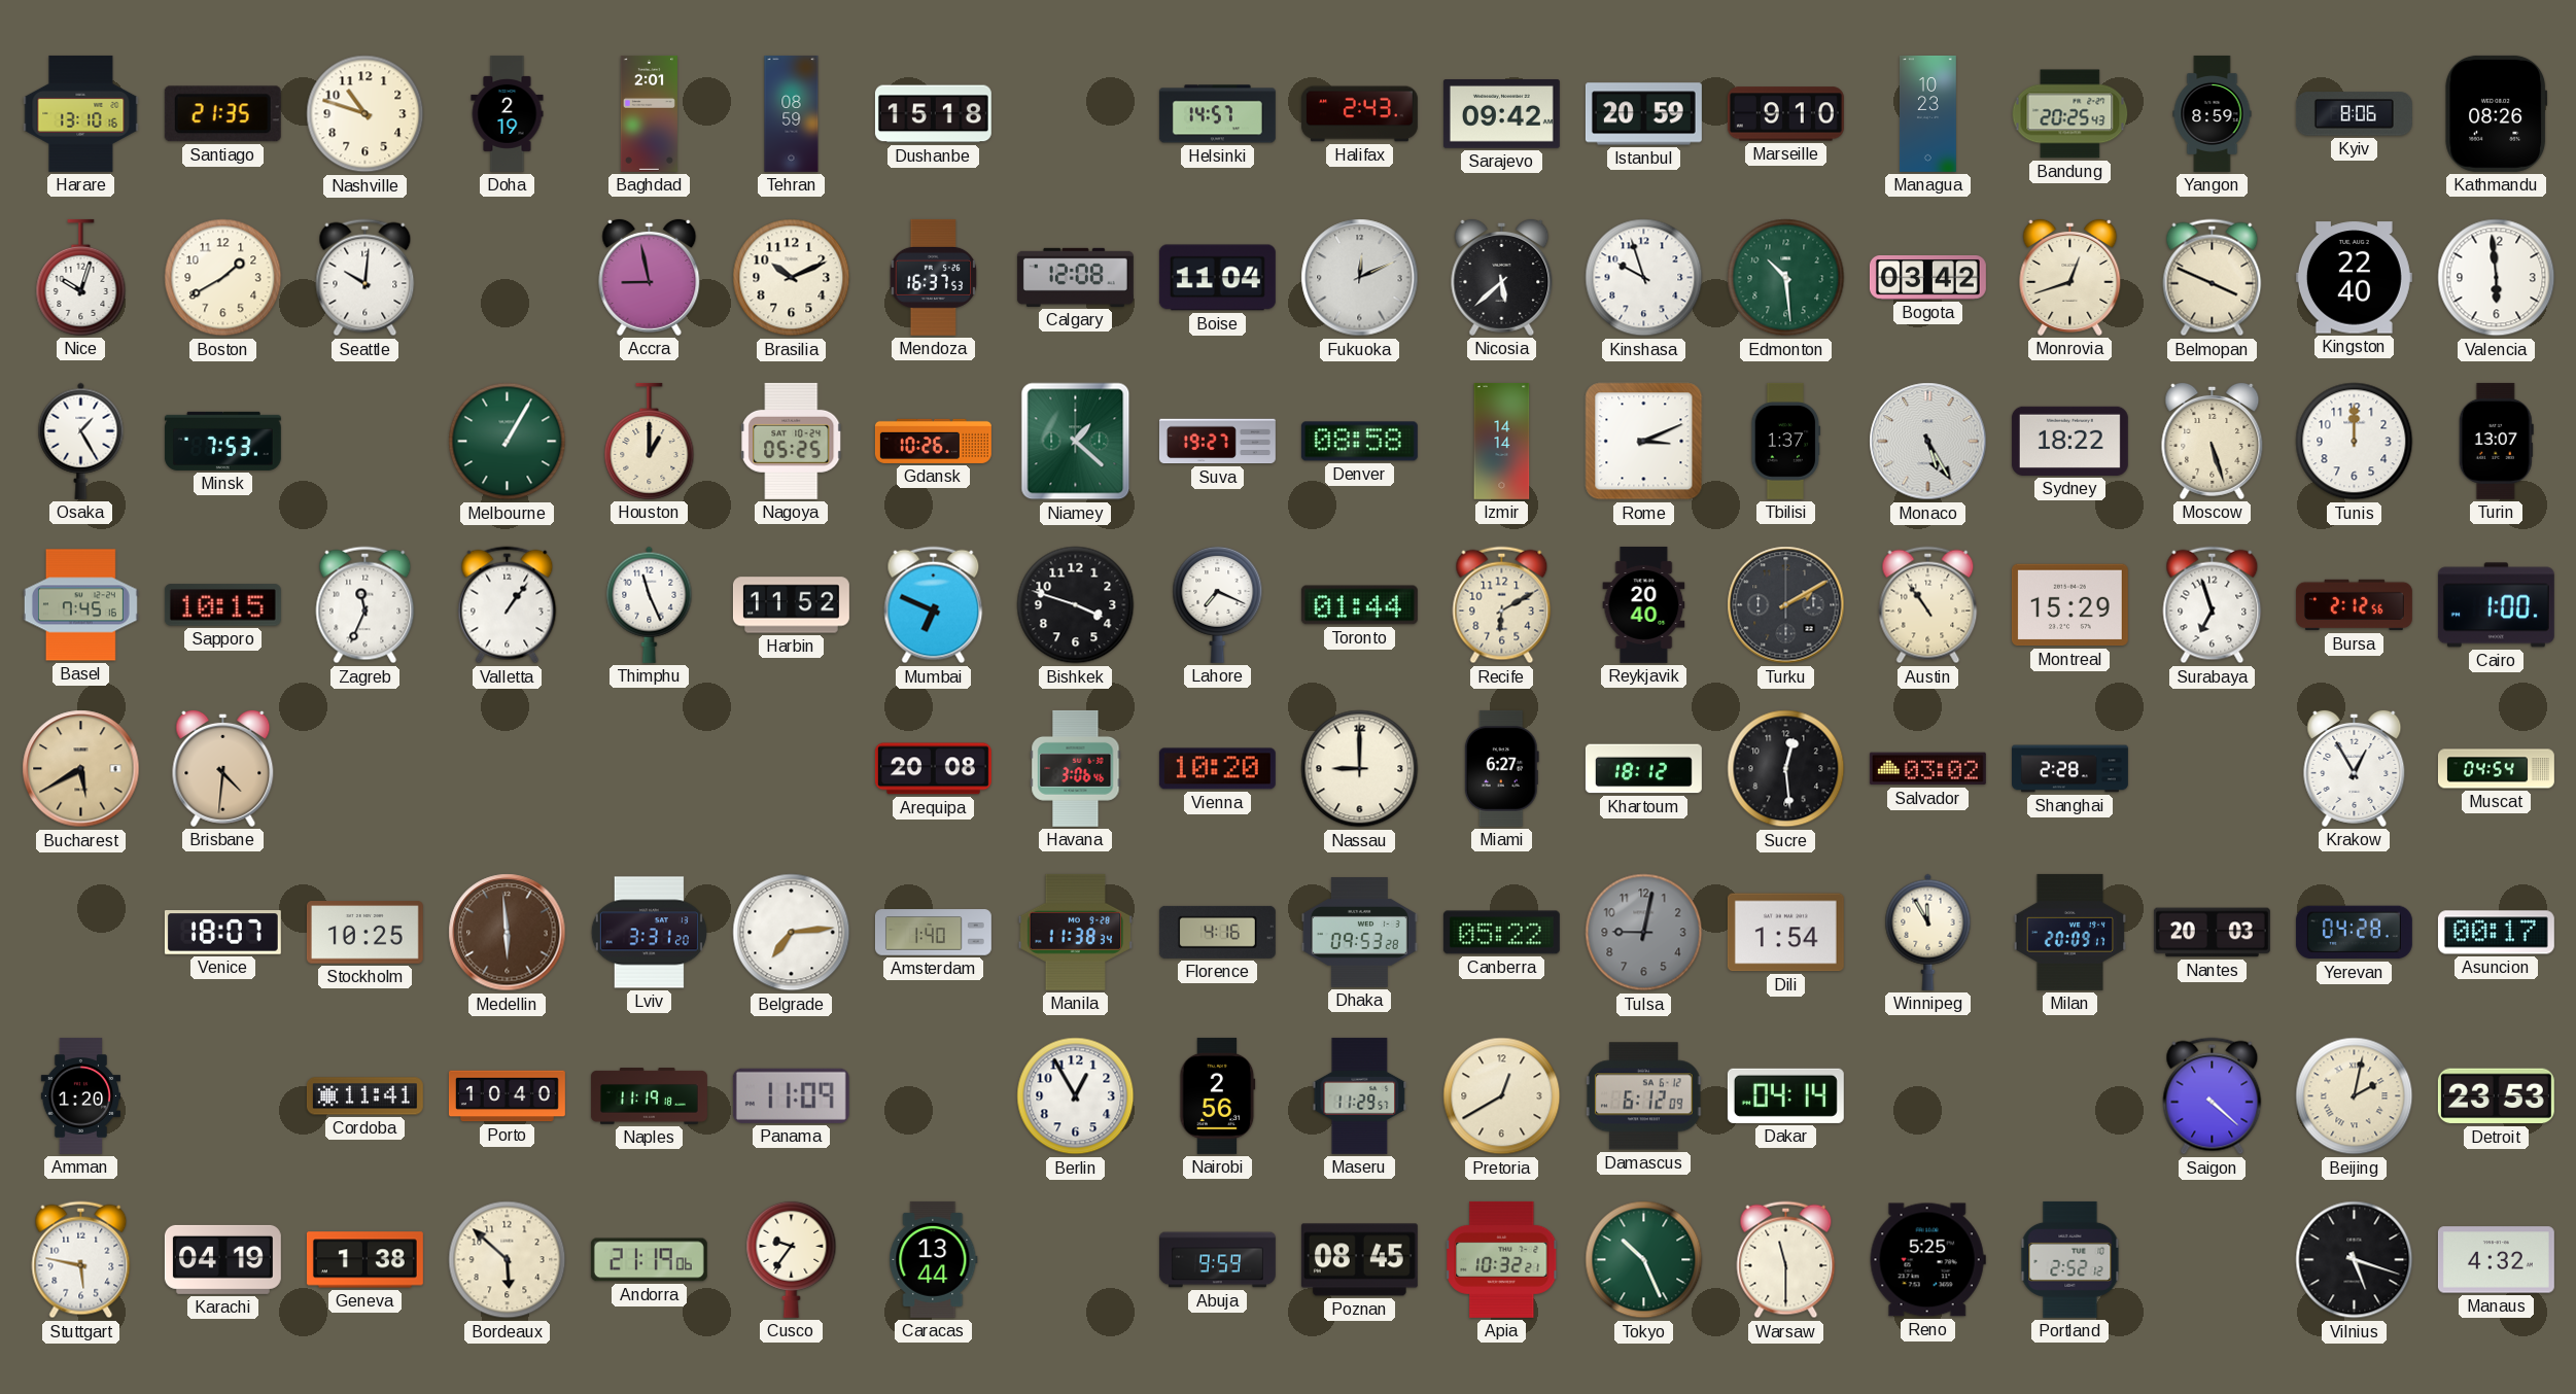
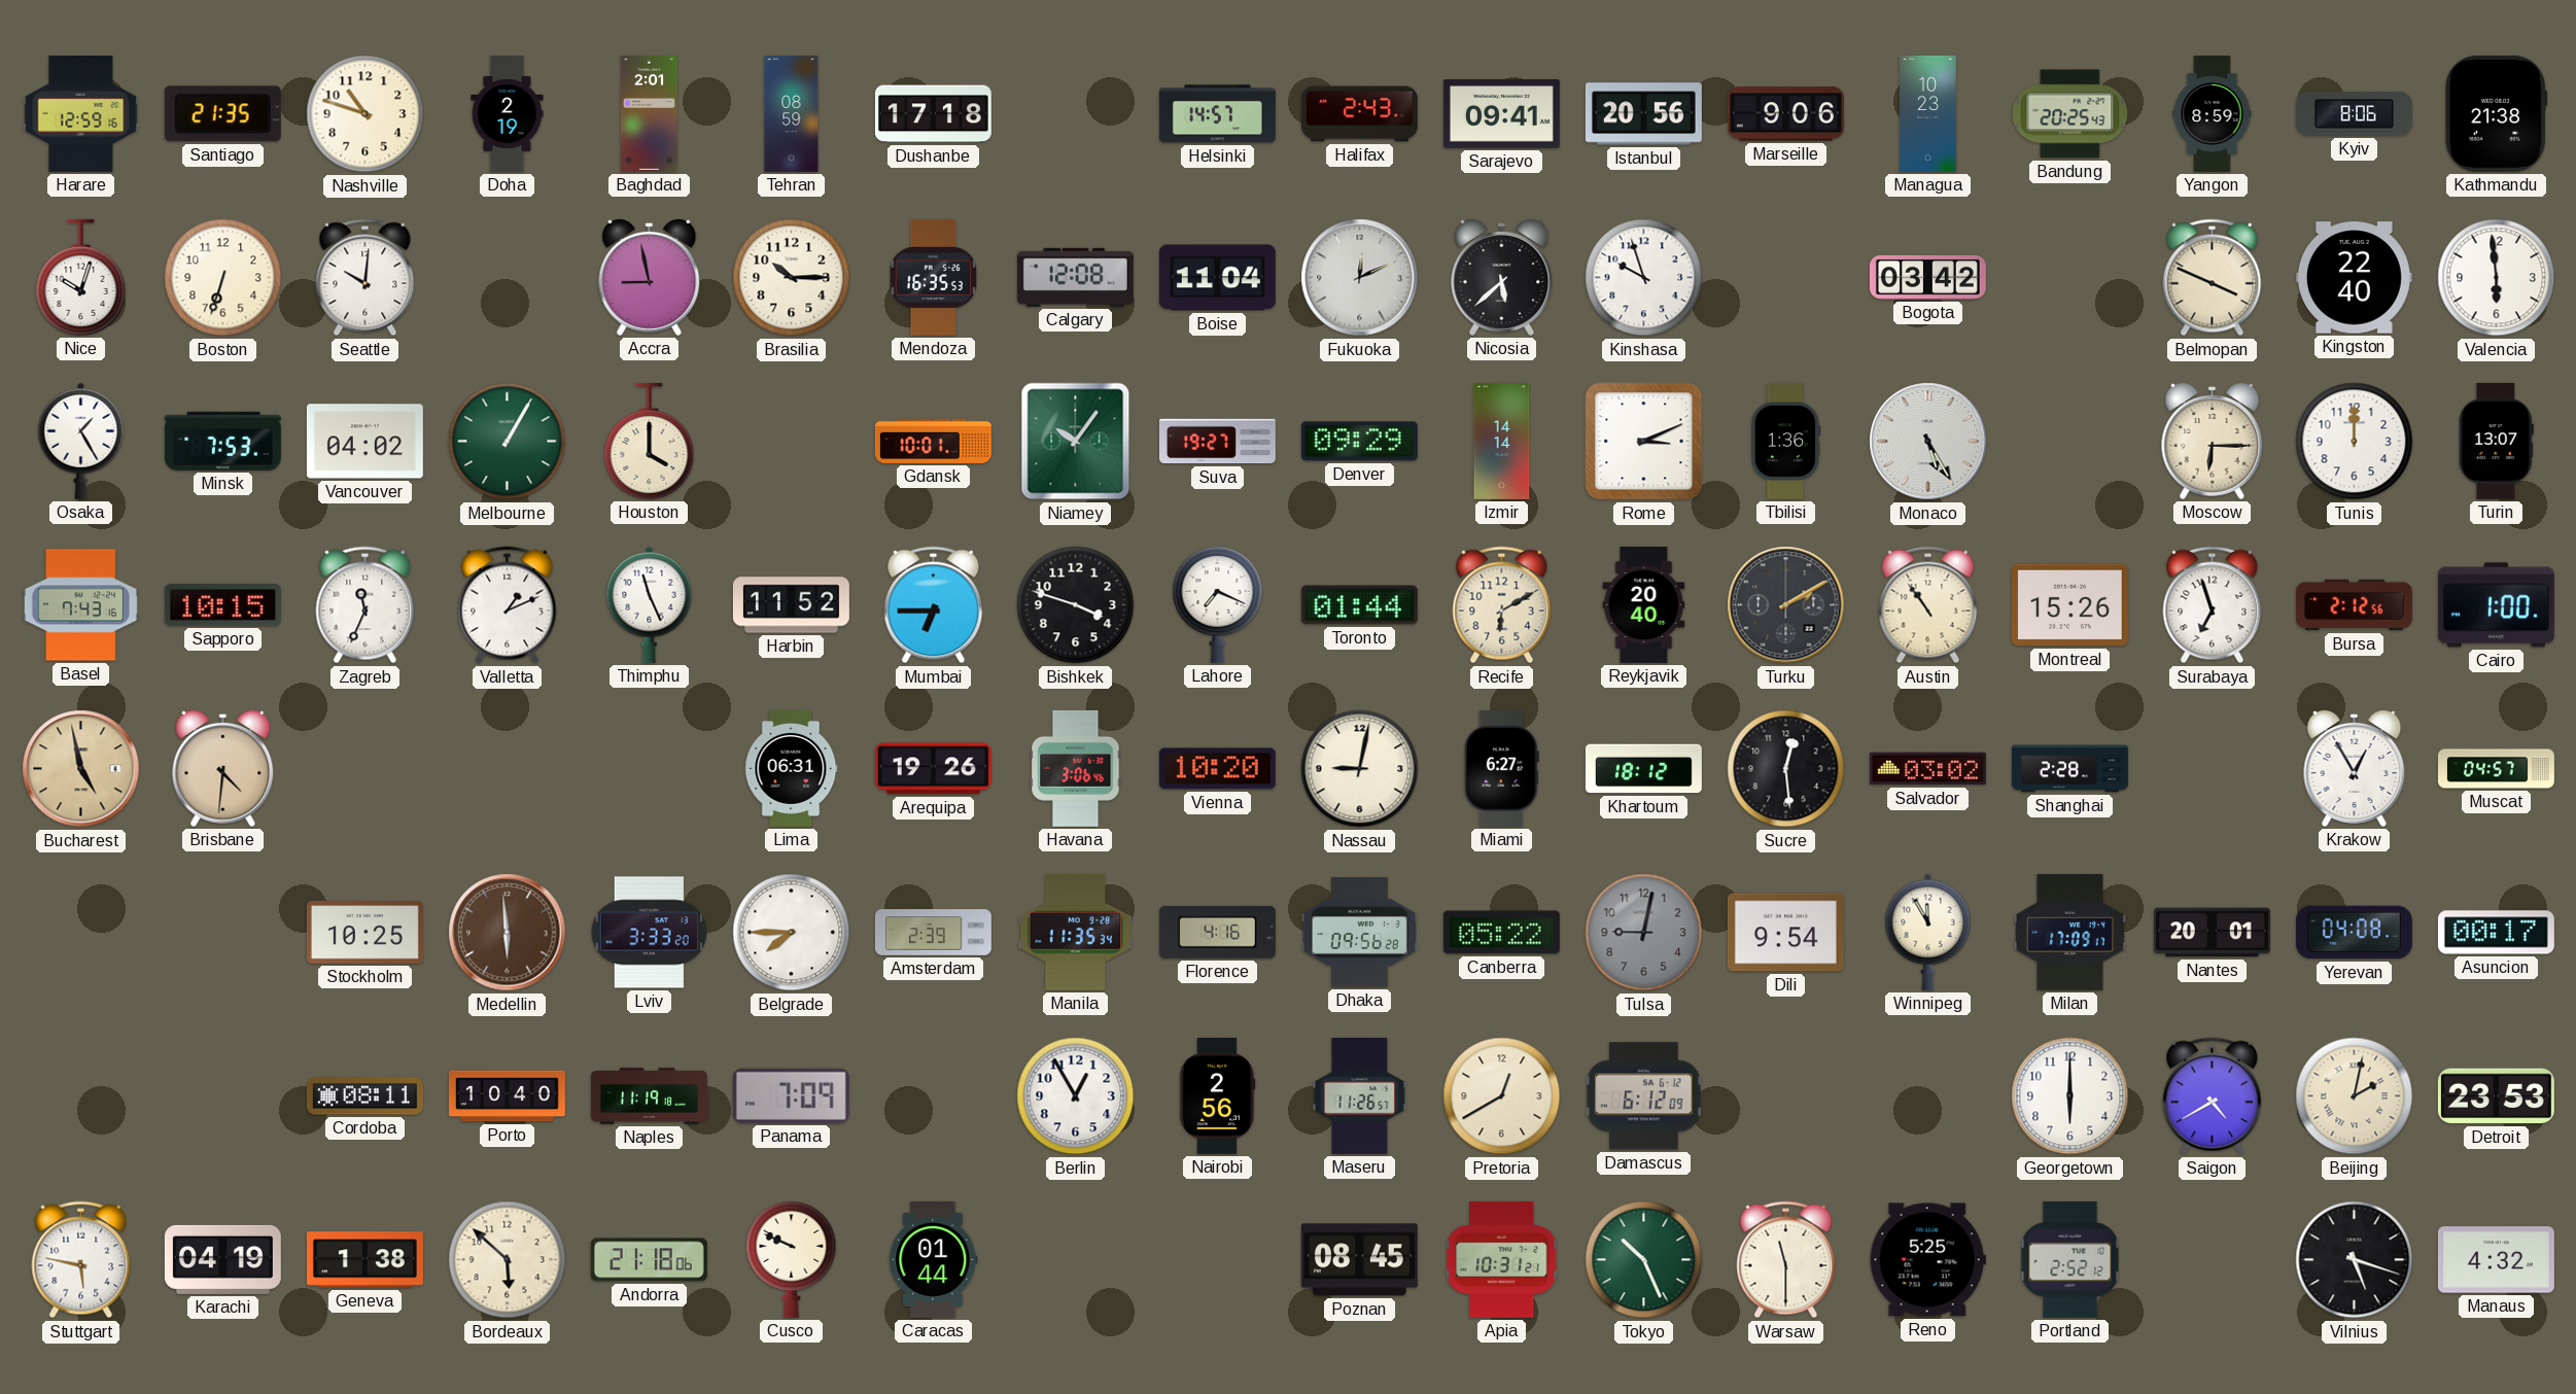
Harare: 13:10 -> 12:59 (81, 113)
Dushanbe: 15:18 -> 17:18 (933, 114)
Sarajevo: 09:42 -> 09:41 (1501, 114)
Istanbul: 20:59 -> 20:56 (1643, 114)
Marseille: 9:10 -> 9:06 (1785, 114)
Kathmandu: 08:26 -> 21:38 (2497, 113)
Boston: 1:40 -> 6:33 (223, 278)
Brasilia: 10:11 -> 10:15 (792, 278)
Mendoza: 16:37 -> 16:35 (934, 277)
Edmonton: 10:29 -> none (1786, 278)
Monrovia: 12:42 -> none (2070, 277)
Vancouver: none -> 04:02 (364, 442)
Houston: 1:00 -> 4:00 (650, 441)
Nagoya: 05:25 -> none (792, 441)
Gdansk: 10:26 -> 10:01 (933, 441)
Niamey: 1:22 -> 10:06 (1076, 442)
Denver: 08:58 -> 09:29 (1359, 442)
Tbilisi: 1:37 -> 1:36 (1786, 441)
Sydney: 18:22 -> none (2069, 441)
Moscow: 5:27 -> 6:15 (2213, 441)
Basel: 7:45 -> 7:43 (80, 605)
Valletta: 1:06 -> 1:11 (508, 605)
Mumbai: 6:49 -> 6:45 (934, 605)
Montreal: 15:29 -> 15:26 (2069, 605)
Bucharest: 5:40 -> 4:58 (81, 769)
Lima: none -> 06:31 (792, 768)
Arequipa: 20:08 -> 19:26 (933, 769)
Nassau: 9:00 -> 9:02 (1360, 769)
Muscat: 04:54 -> 04:57 (2496, 769)
Venice: 18:07 -> none (222, 933)
Lviv: 3:31 -> 3:33 (649, 933)
Belgrade: 7:14 -> 7:45 (792, 933)
Amsterdam: 1:40 -> 2:39 (933, 933)
Manila: 11:38 -> 11:35 (1076, 932)
Dhaka: 09:53 -> 09:56 (1359, 933)
Dili: 1:54 -> 9:54 (1785, 933)
Milan: 20:09 -> 17:09 (2070, 932)
Nantes: 20:03 -> 20:01 (2212, 933)
Yerevan: 04:28 -> 04:08 (2354, 933)
Amman: 1:20 -> none (80, 1095)
Cordoba: 11:41 -> 08:11 (364, 1096)
Panama: 11:09 -> 7:09 (791, 1095)
Maseru: 11:29 -> 11:26 (1360, 1095)
Dakar: 04:14 -> none (1785, 1095)
Georgetown: none -> 6:00 (2070, 1096)
Saigon: 4:22 -> 4:40 (2213, 1096)
Andorra: 21:19 -> 21:18 (649, 1260)
Cusco: 9:36 -> 9:49 (792, 1259)
Caracas: 13:44 -> 01:44 (934, 1259)
Abuja: 9:59 -> none (1217, 1260)
Apia: 10:32 -> 10:31 (1502, 1259)
